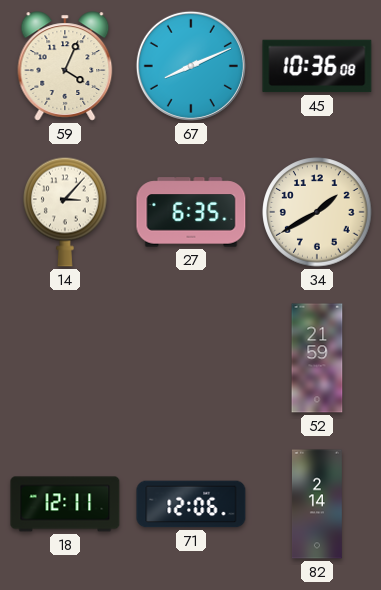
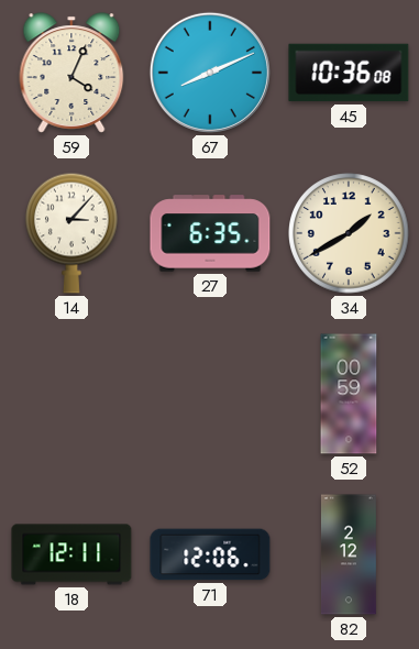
52: 21:59 -> 00:59 (349, 394)
82: 2:14 -> 2:12 (349, 554)
